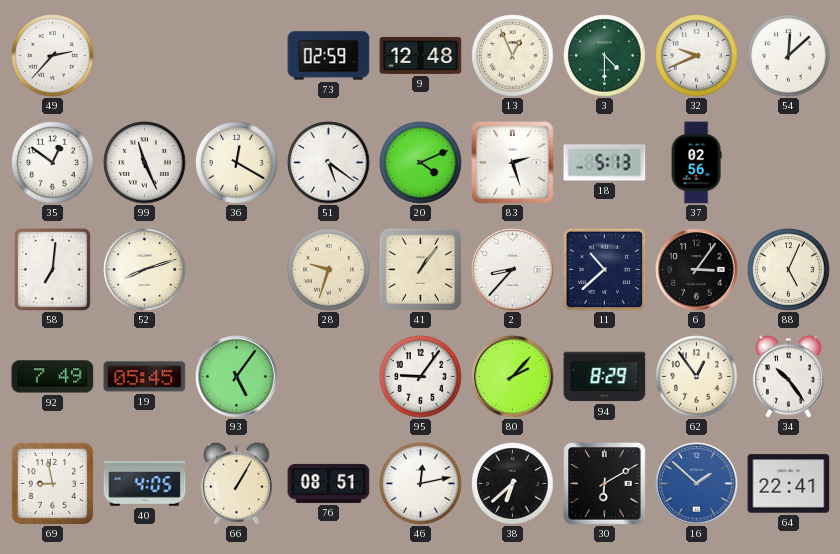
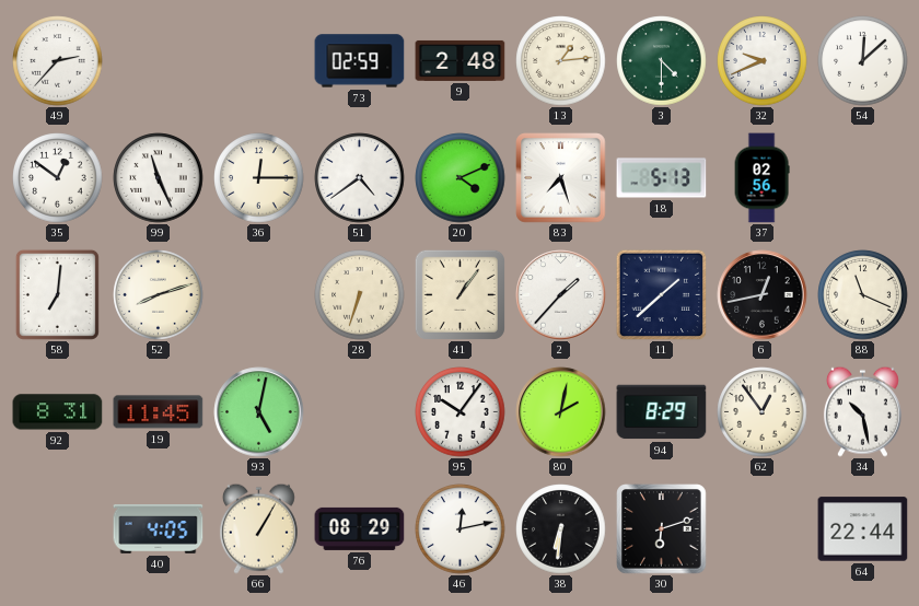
9: 12:48 -> 2:48 (461, 60)
13: 12:56 -> 1:14 (561, 61)
36: 12:20 -> 12:15 (259, 178)
51: 5:21 -> 4:39 (360, 178)
83: 2:27 -> 7:27 (561, 178)
28: 9:33 -> 6:33 (360, 295)
2: 8:37 -> 1:37 (561, 295)
11: 10:38 -> 1:38 (661, 294)
6: 3:06 -> 12:43 (763, 295)
88: 5:04 -> 11:19 (863, 295)
92: 7:49 -> 8:31 (58, 412)
19: 05:45 -> 11:45 (159, 412)
93: 5:06 -> 5:02 (259, 412)
95: 9:06 -> 10:06 (461, 412)
80: 2:07 -> 2:02 (561, 412)
34: 10:24 -> 10:28 (862, 411)
69: 8:58 -> none (52, 483)
76: 08:51 -> 08:29 (360, 528)
38: 6:38 -> 6:31 (561, 529)
30: 6:10 -> 6:12 (662, 529)
16: 1:52 -> none (697, 484)
64: 22:41 -> 22:44 (863, 529)
